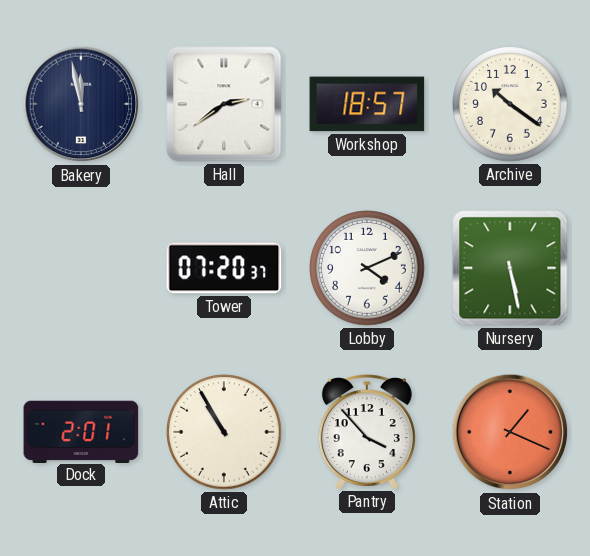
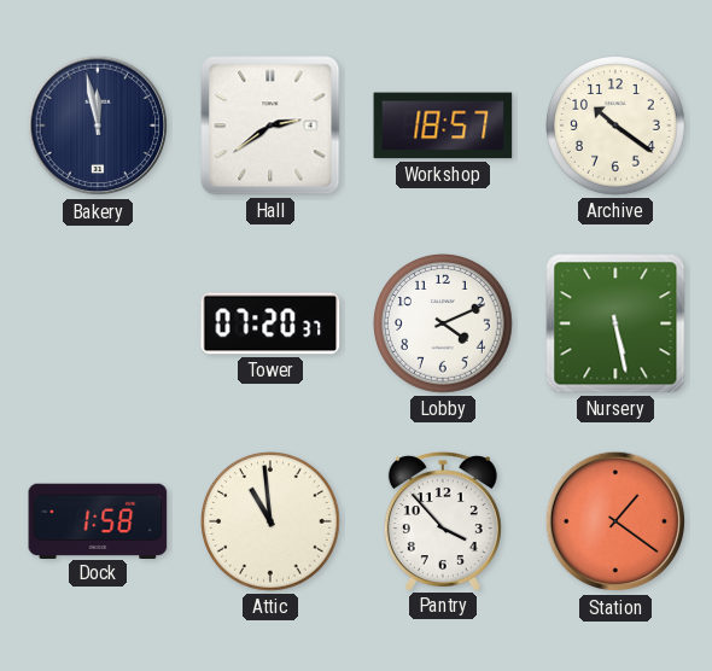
Dock: 2:01 -> 1:58 (98, 520)
Attic: 10:55 -> 10:59 (272, 523)
Station: 1:19 -> 1:21 (615, 521)
